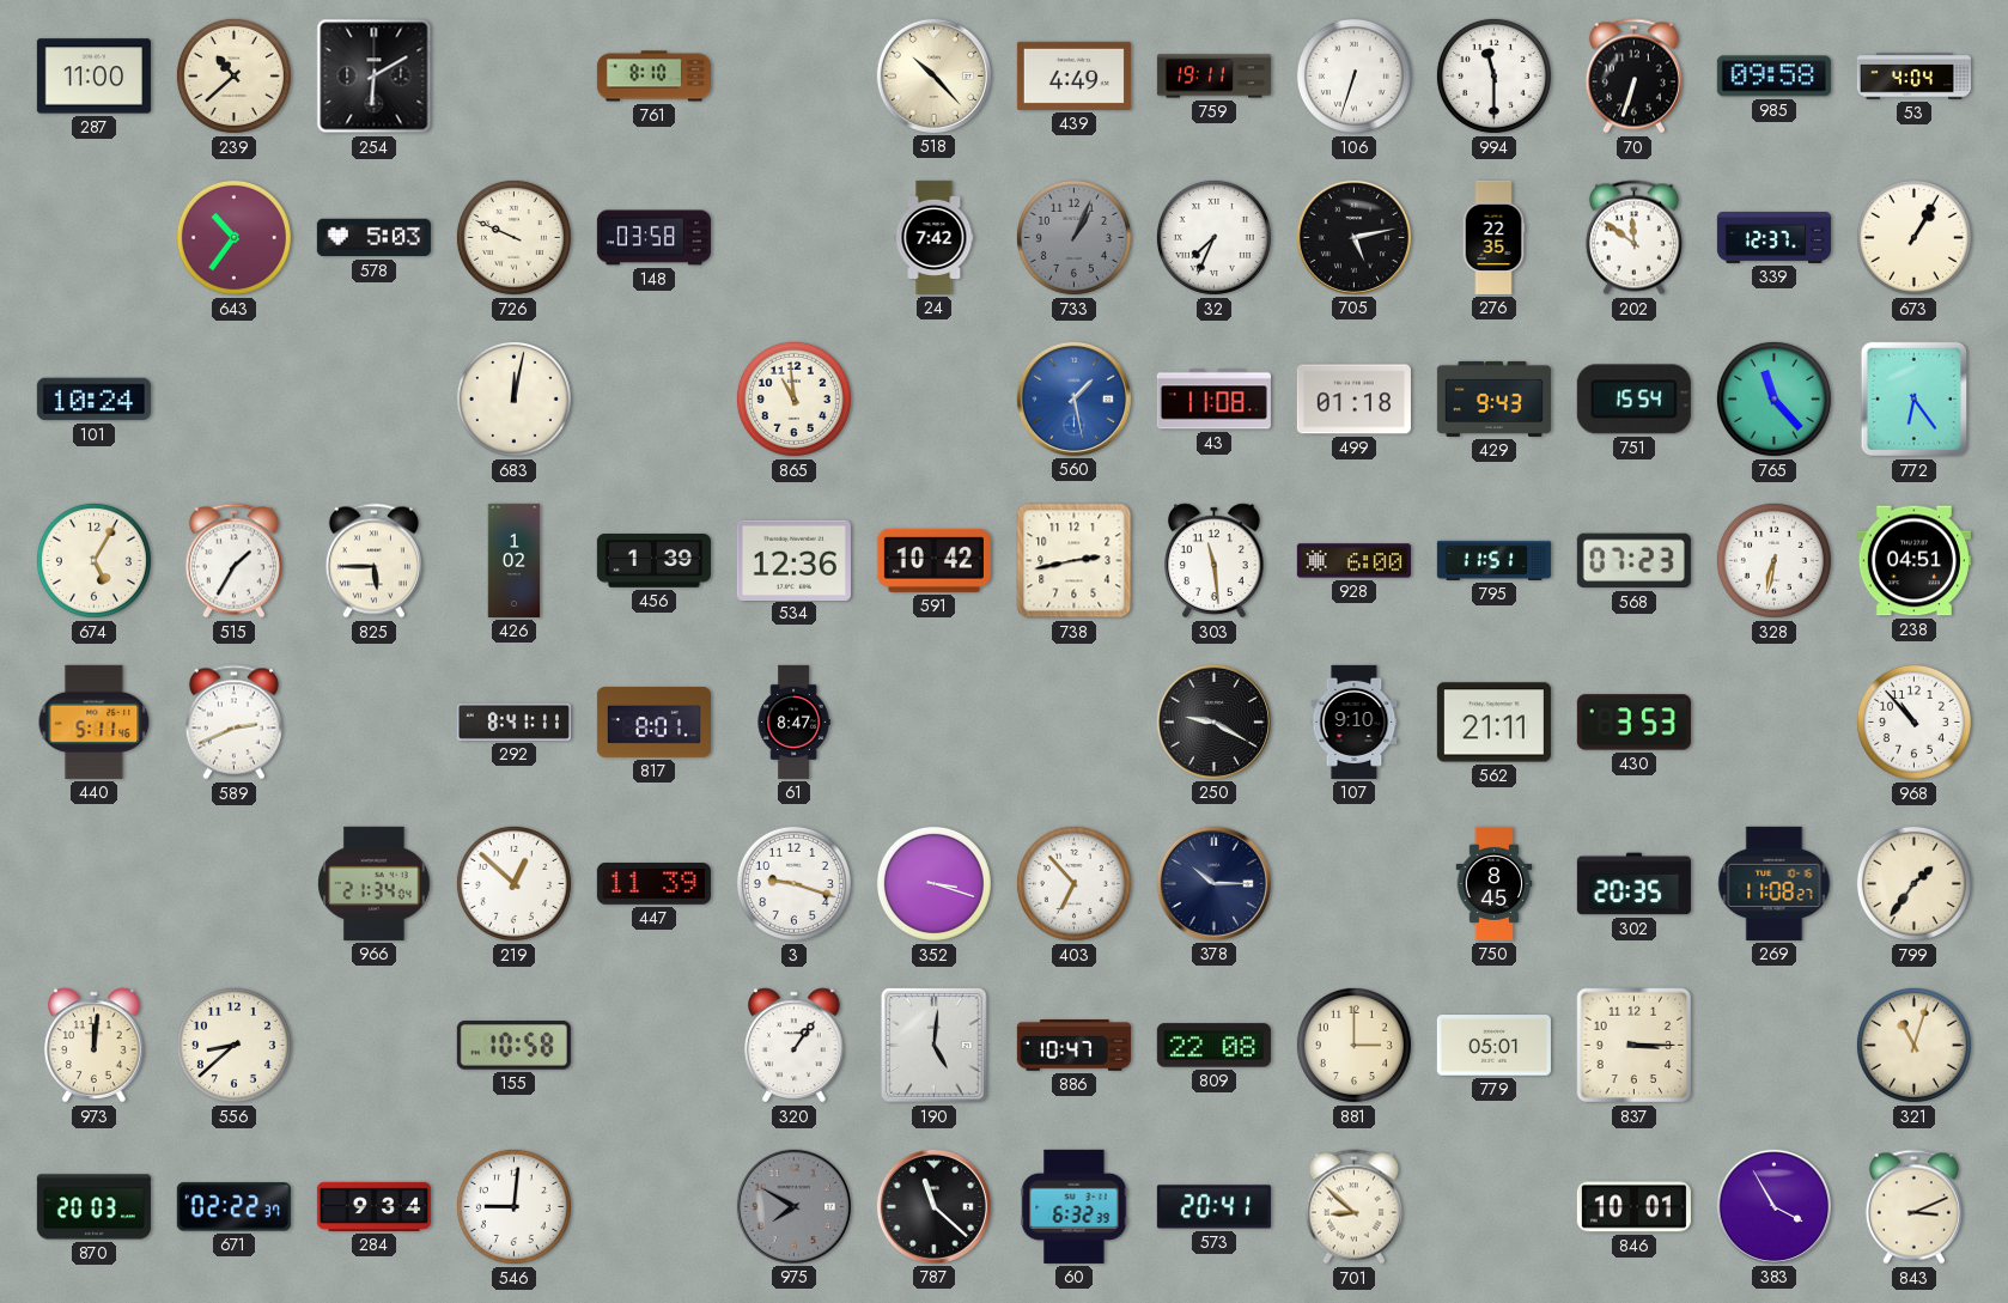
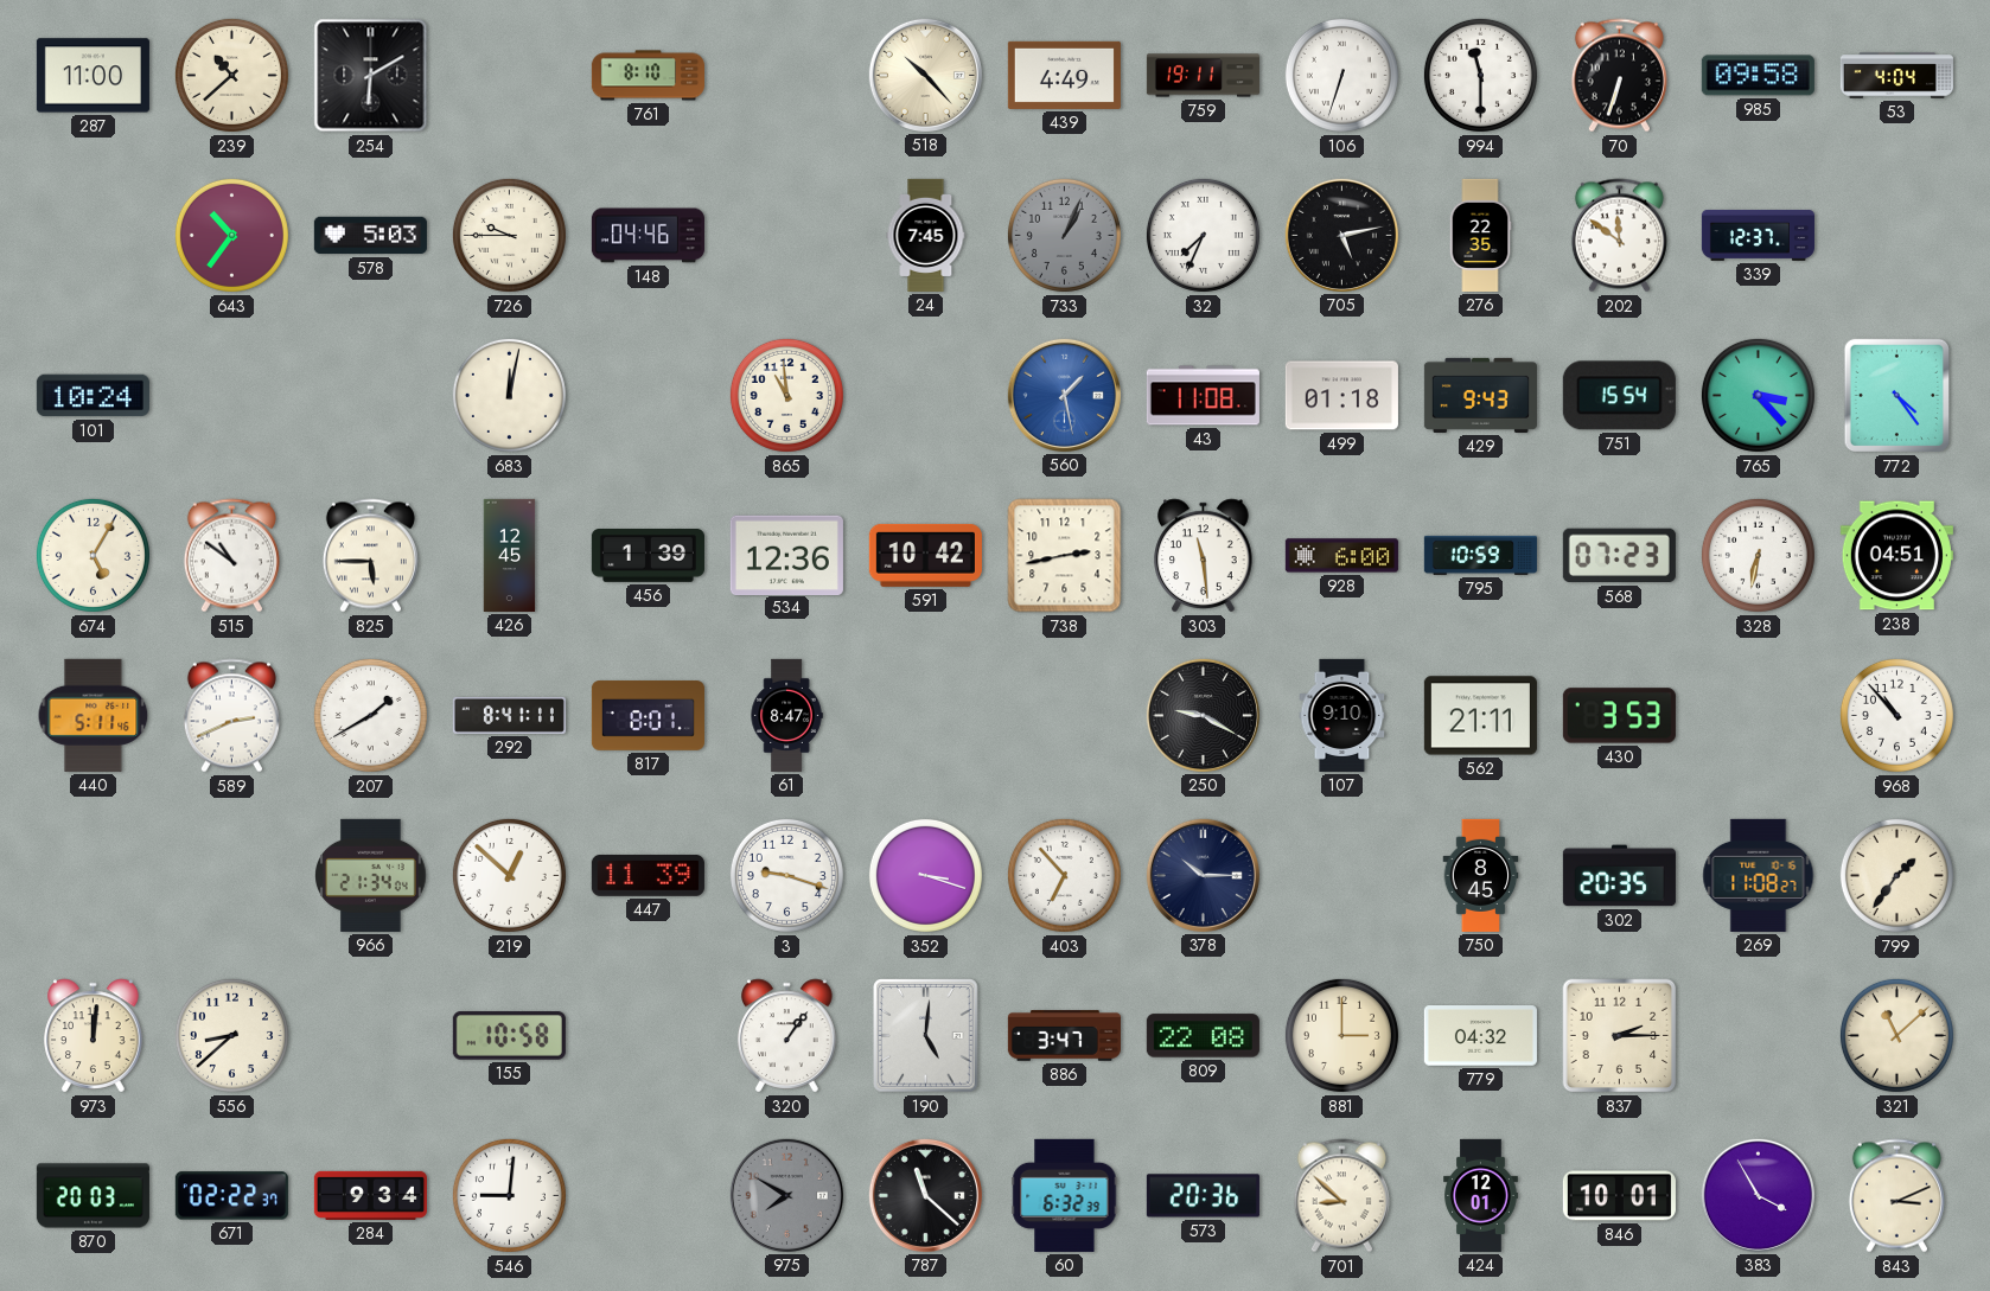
726: 9:49 -> 9:45 (509, 235)
148: 03:58 -> 04:46 (648, 236)
24: 7:42 -> 7:45 (926, 235)
673: 1:05 -> none (1913, 237)
765: 11:23 -> 3:23 (1758, 395)
772: 6:24 -> 4:24 (1896, 396)
515: 1:35 -> 10:51 (231, 556)
426: 1:02 -> 12:45 (510, 555)
795: 11:51 -> 10:59 (1480, 555)
207: none -> 1:40 (370, 715)
886: 10:47 -> 3:47 (1064, 1036)
779: 05:01 -> 04:32 (1480, 1036)
837: 3:15 -> 2:15 (1620, 1036)
321: 11:03 -> 11:08 (1896, 1035)
573: 20:41 -> 20:36 (1203, 1196)
424: none -> 12:01 (1481, 1195)
